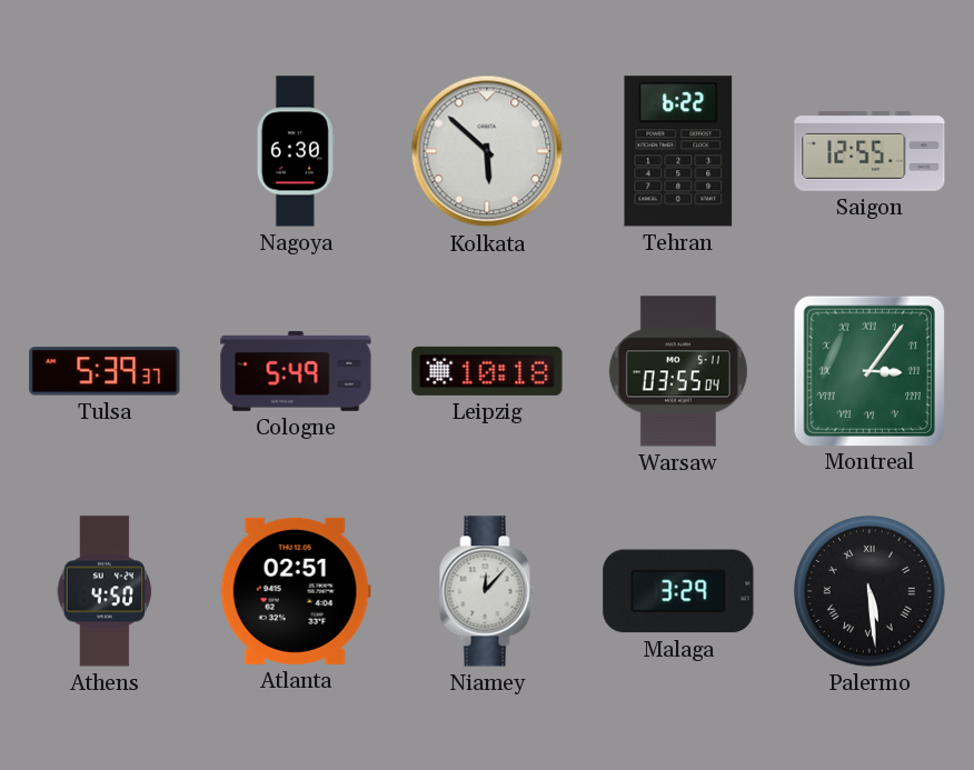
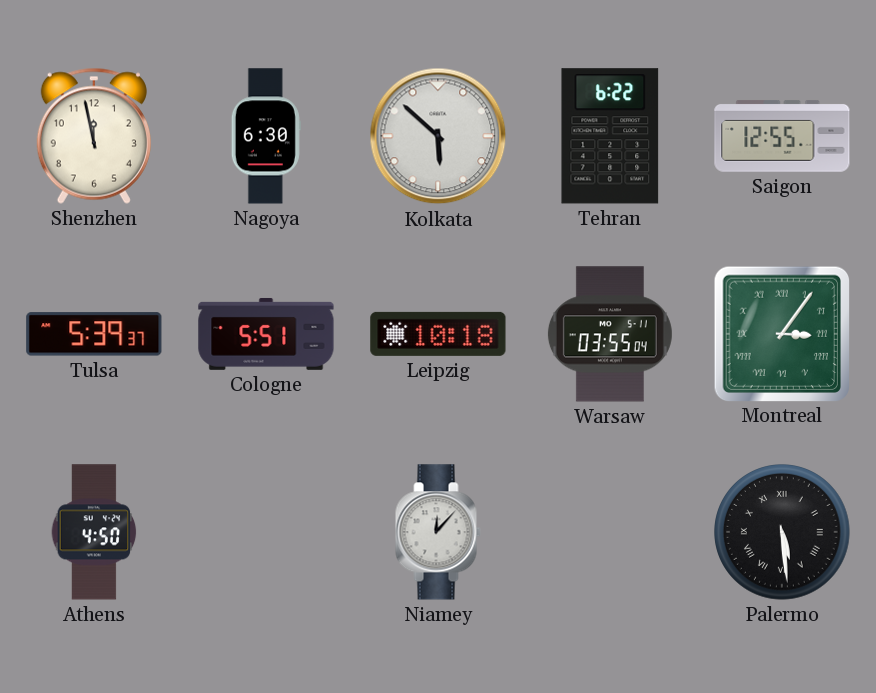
Shenzhen: none -> 11:58 (94, 136)
Cologne: 5:49 -> 5:51 (266, 334)
Atlanta: 02:51 -> none (296, 591)
Malaga: 3:29 -> none (678, 591)
